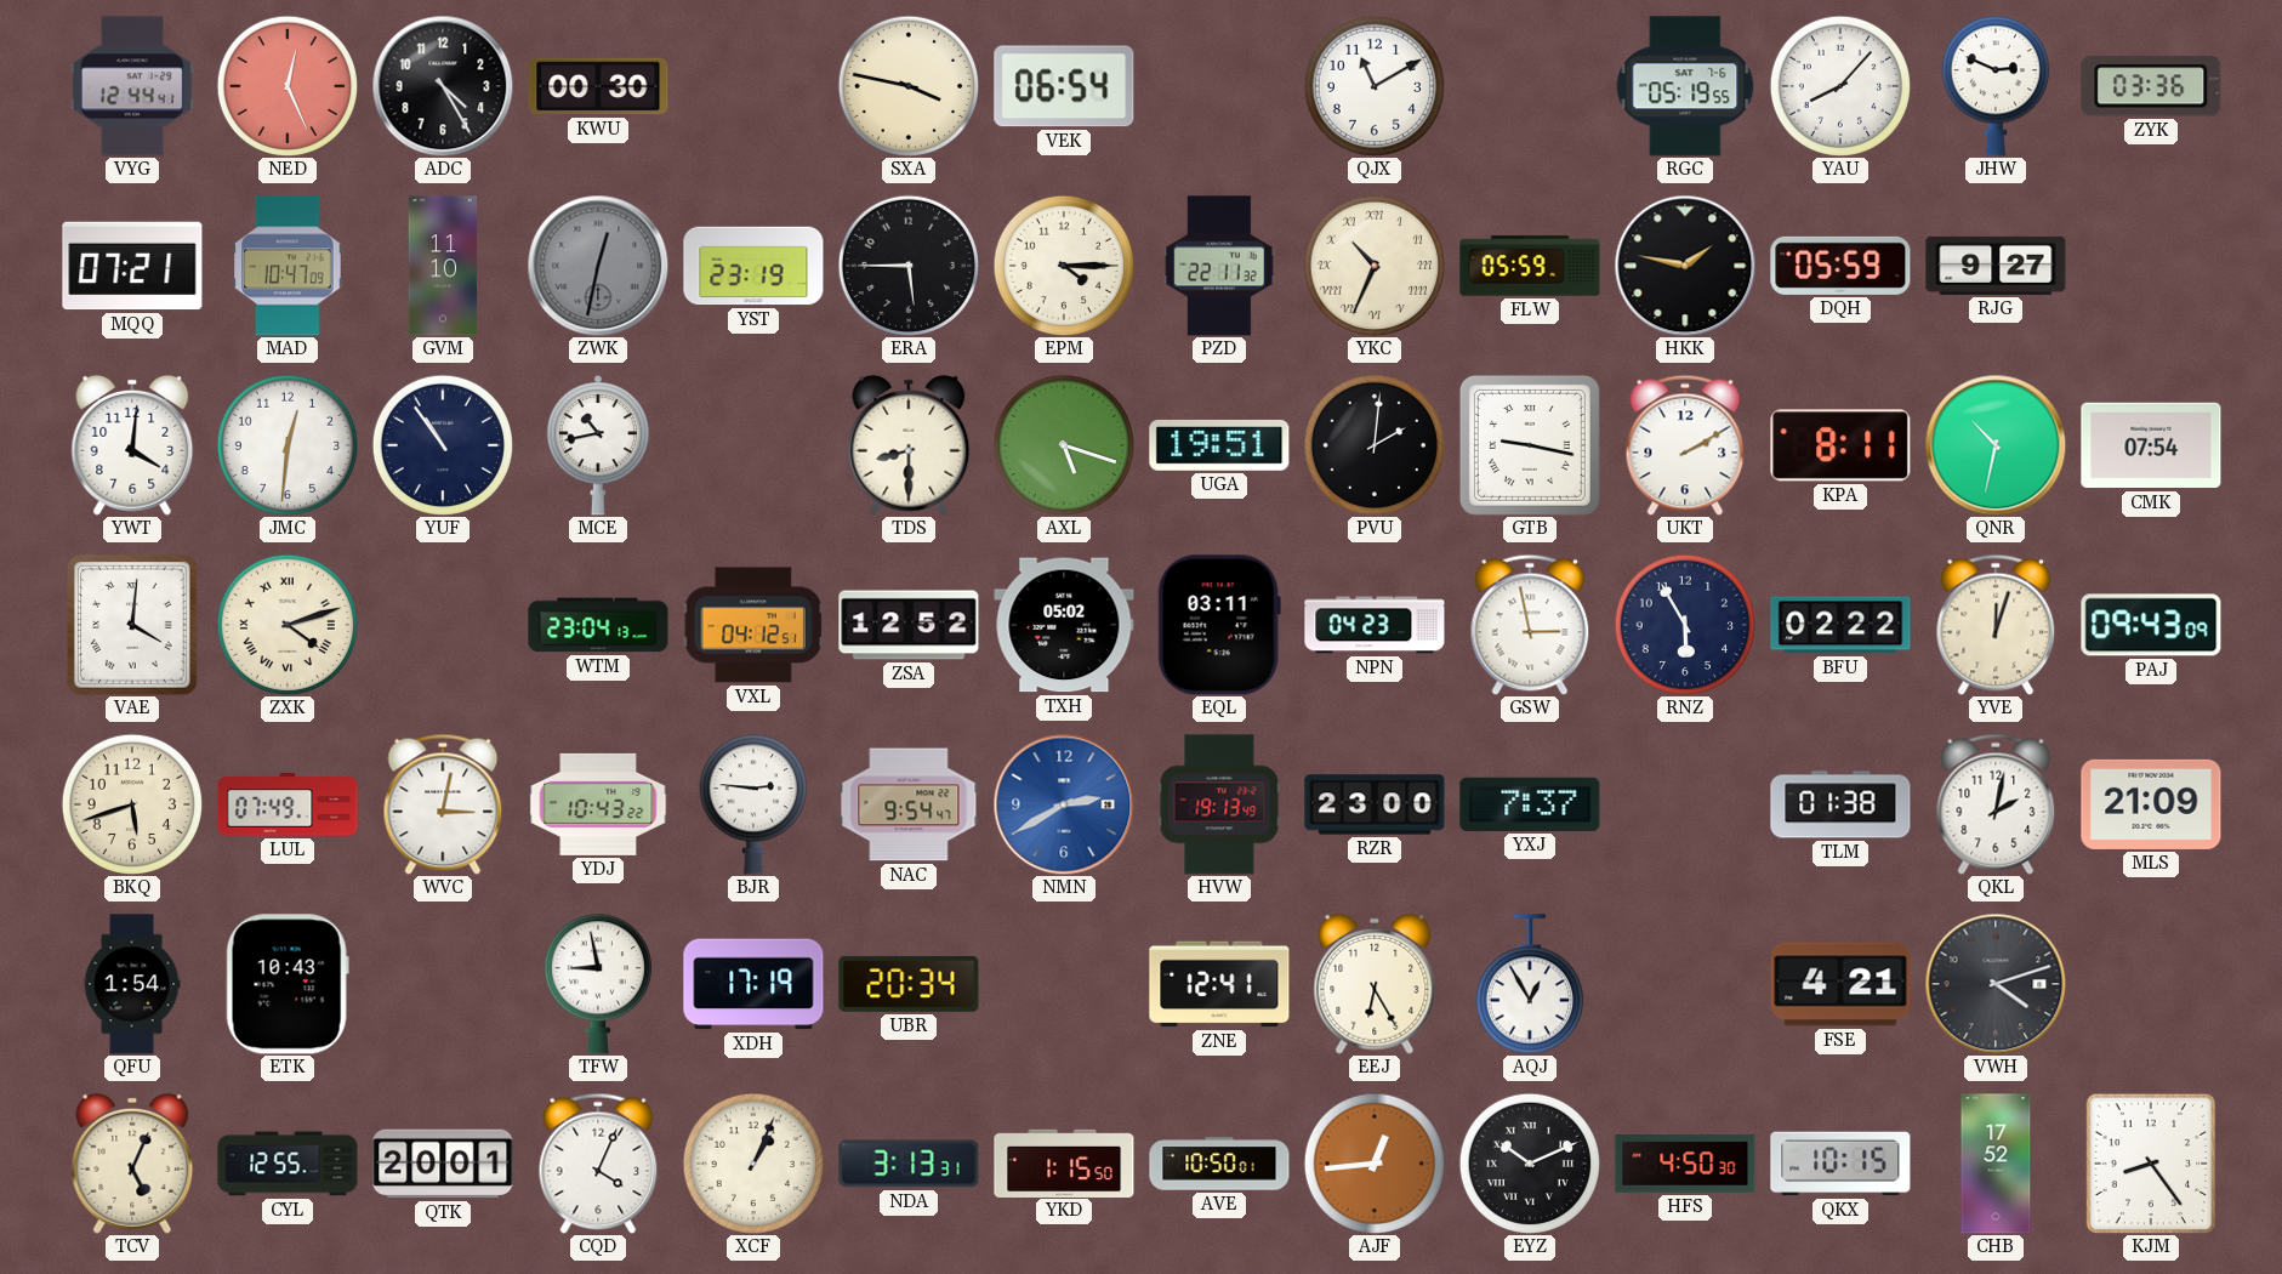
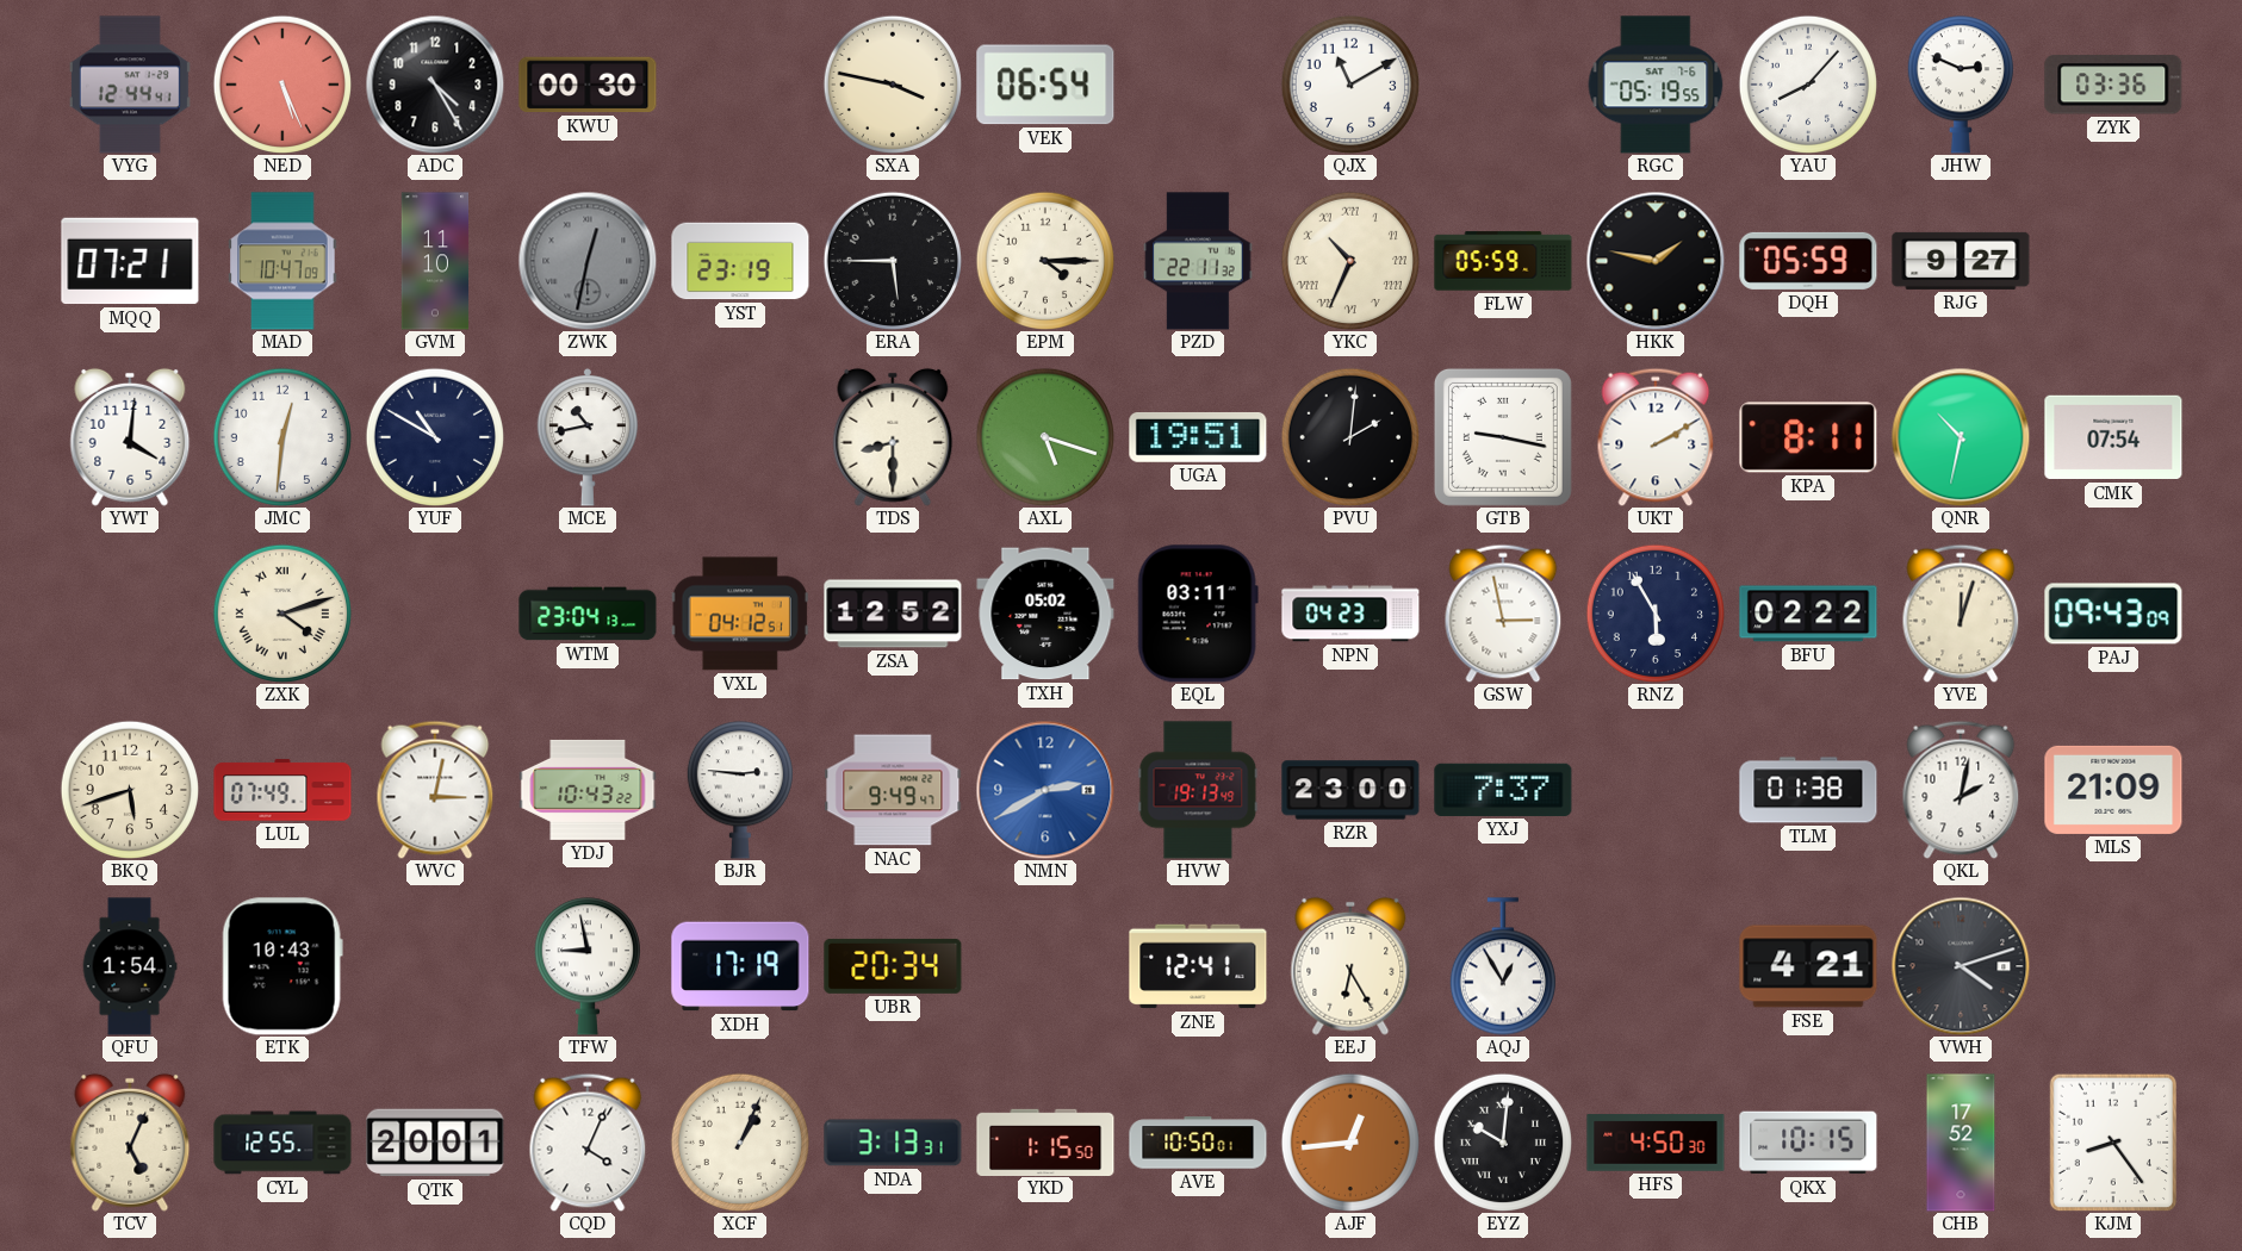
NED: 12:26 -> 5:26 (281, 83)
YUF: 10:54 -> 10:50 (434, 436)
VAE: 4:01 -> none (133, 626)
NAC: 9:54 -> 9:49 (893, 790)
EYZ: 10:11 -> 10:01 (1502, 1141)
